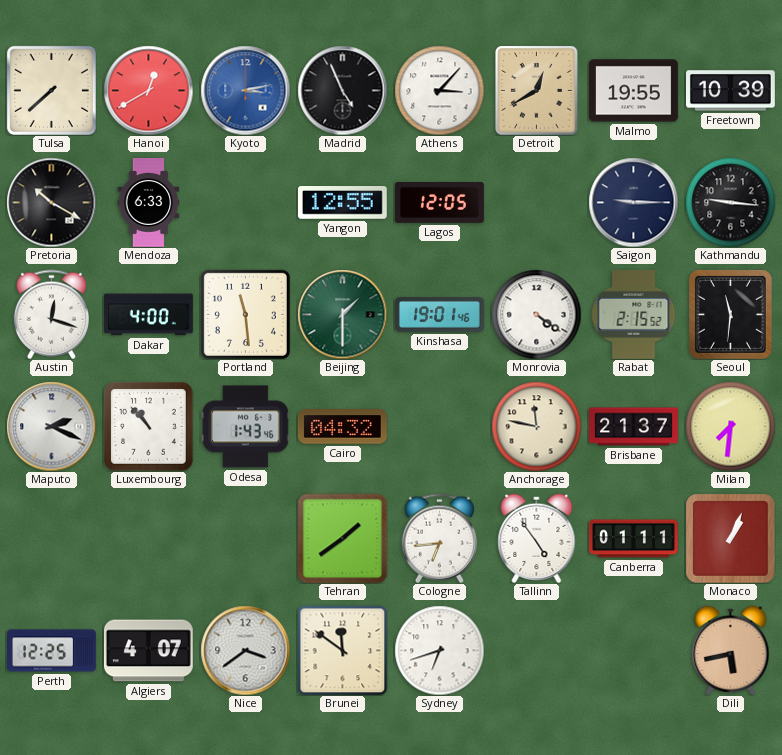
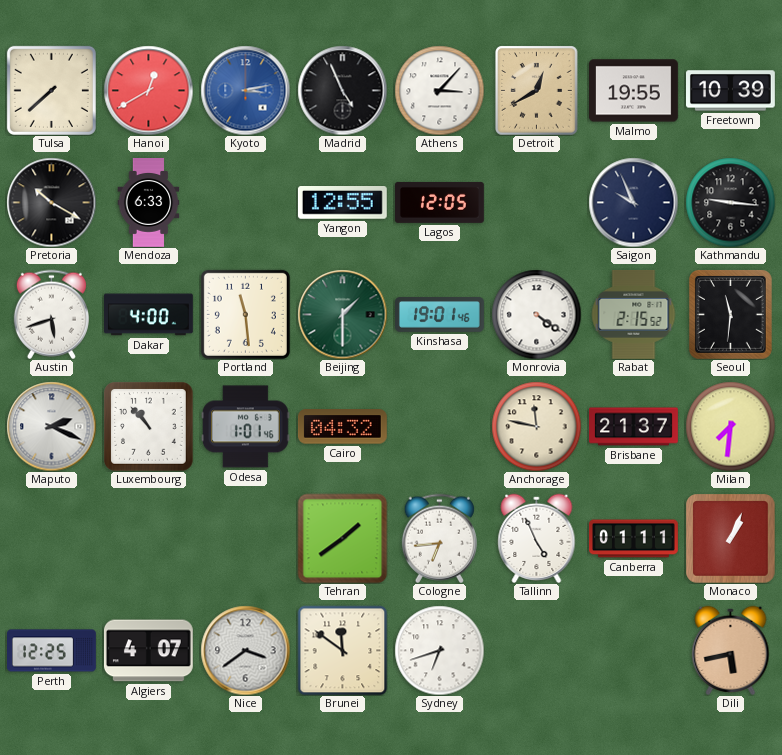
Saigon: 9:15 -> 9:56 (633, 202)
Austin: 12:18 -> 5:42 (51, 314)
Odesa: 1:43 -> 1:01 (245, 427)
Tallinn: 4:54 -> 4:56 (537, 538)
